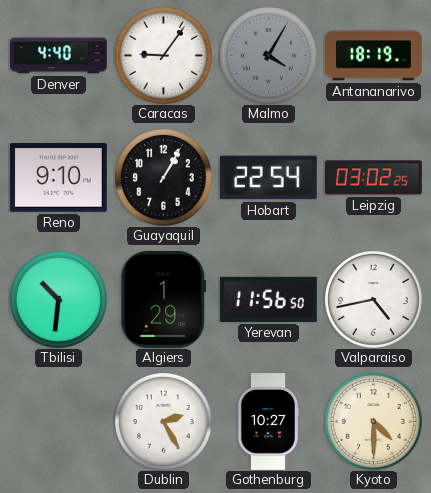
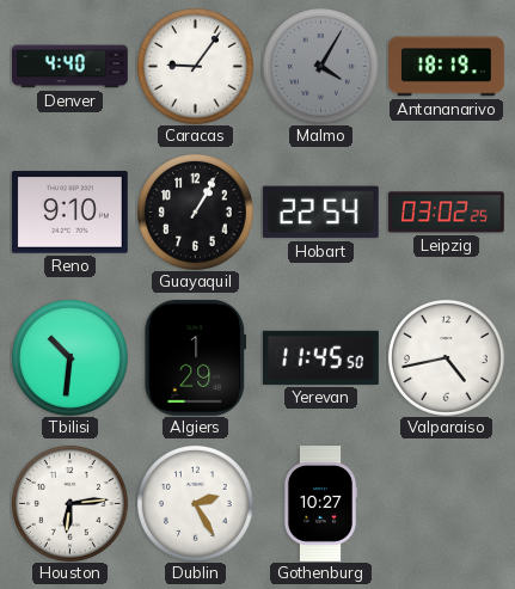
Yerevan: 11:56 -> 11:45 (321, 357)
Houston: none -> 6:14 (69, 503)
Kyoto: 4:30 -> none (373, 421)
